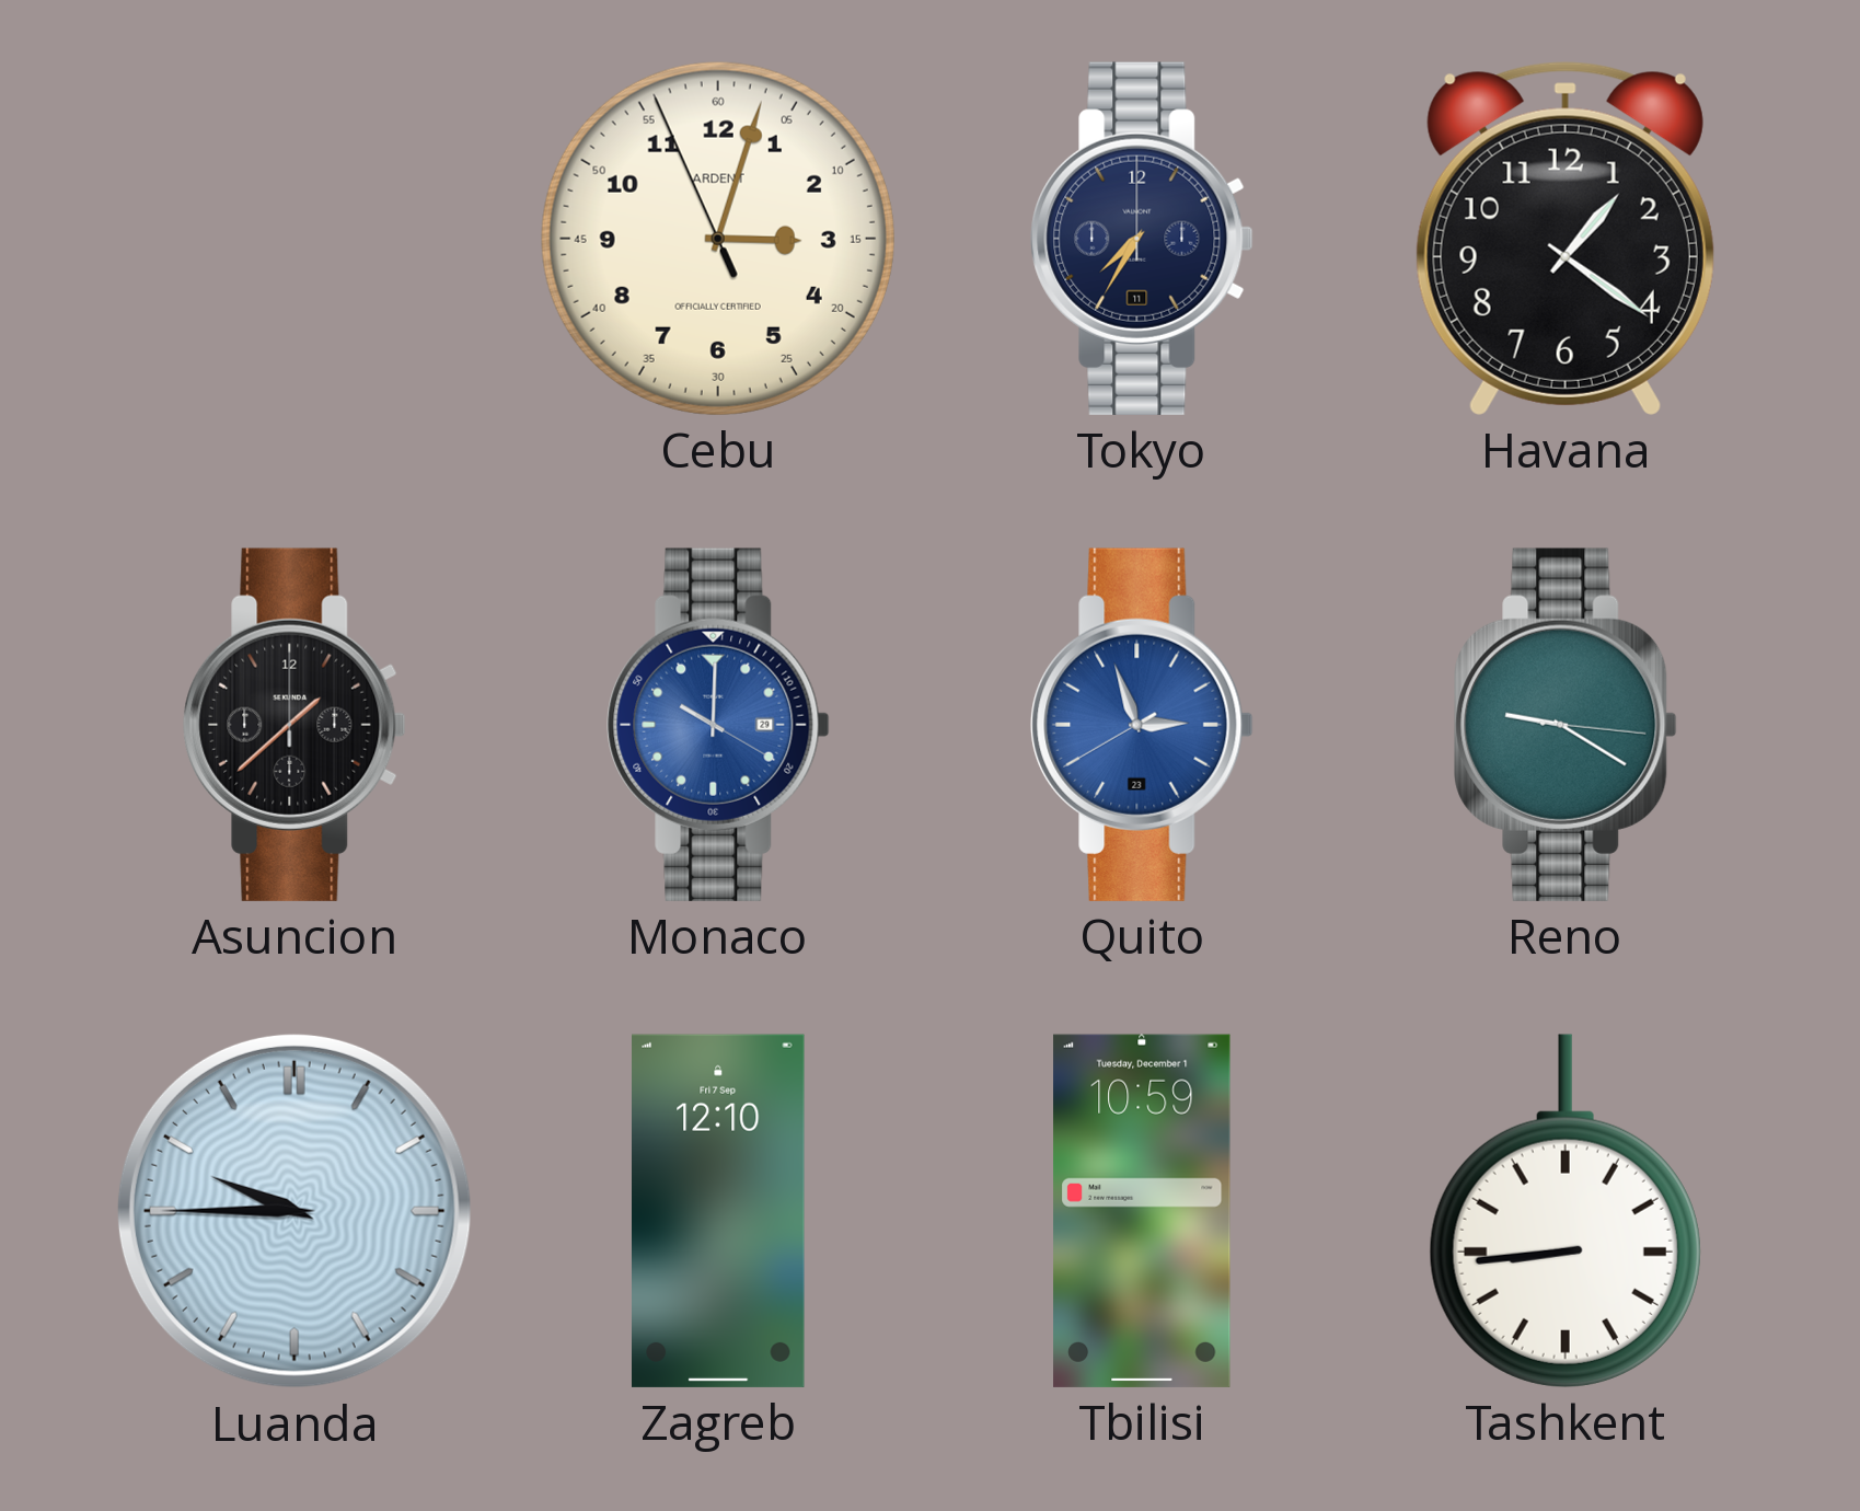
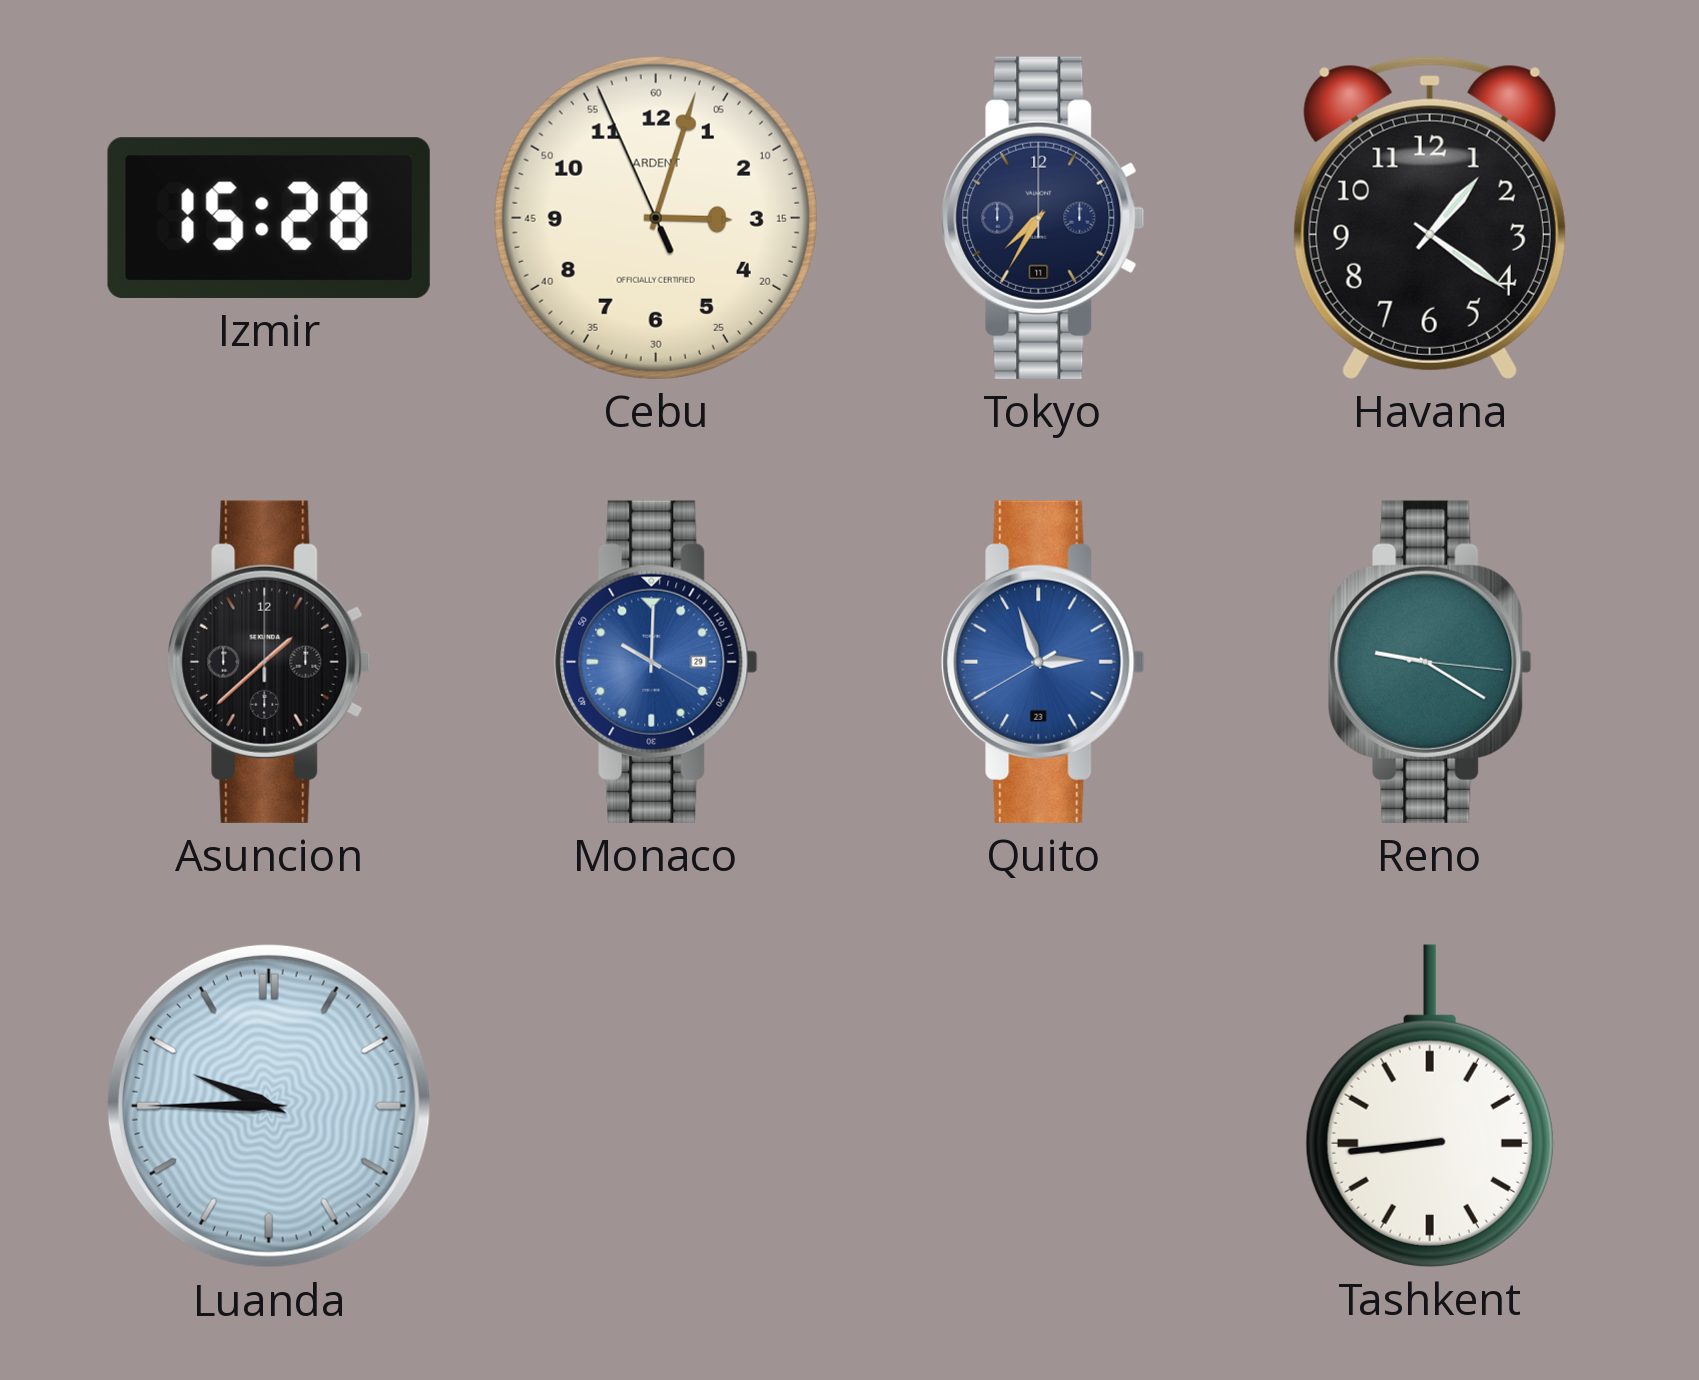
Izmir: none -> 15:28 (269, 218)
Zagreb: 12:10 -> none (719, 1211)
Tbilisi: 10:59 -> none (1142, 1211)
